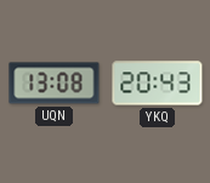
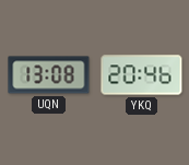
YKQ: 20:43 -> 20:46 (142, 75)
